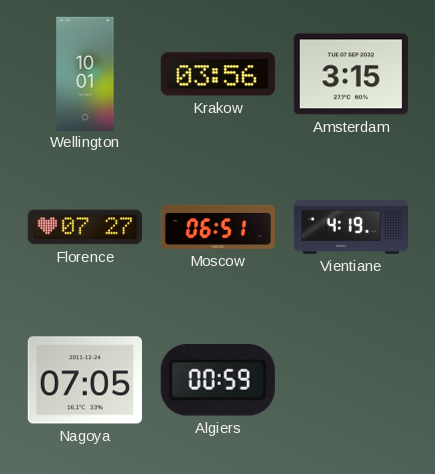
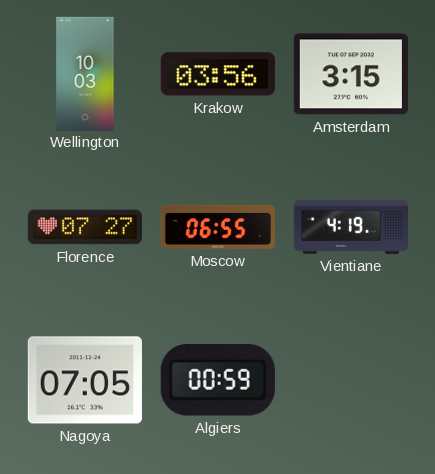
Wellington: 10:01 -> 10:03 (85, 73)
Moscow: 06:51 -> 06:55 (217, 227)
